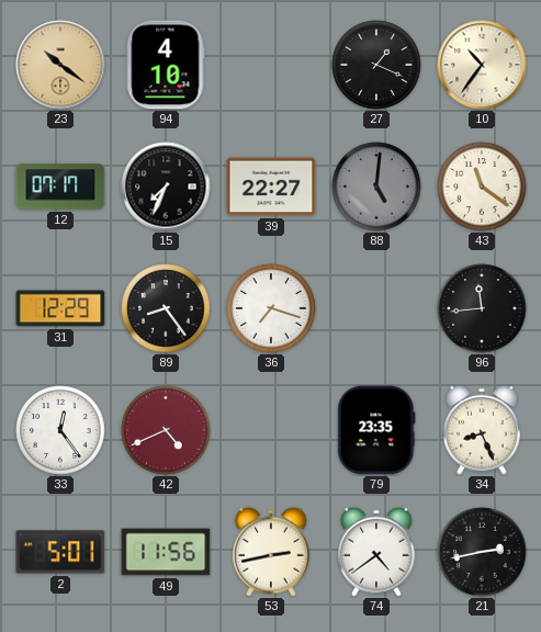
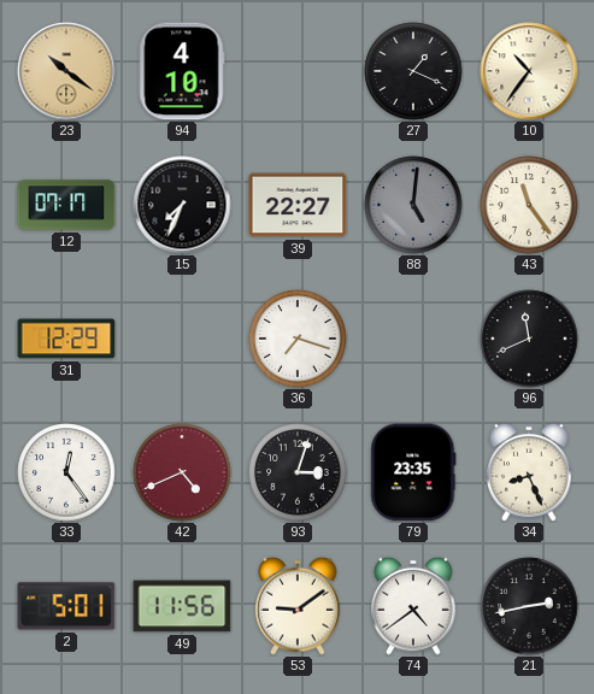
43: 11:21 -> 11:24 (529, 205)
89: 8:24 -> none (166, 308)
96: 11:44 -> 11:41 (529, 339)
93: none -> 3:03 (298, 472)
53: 2:43 -> 9:09 (298, 606)
